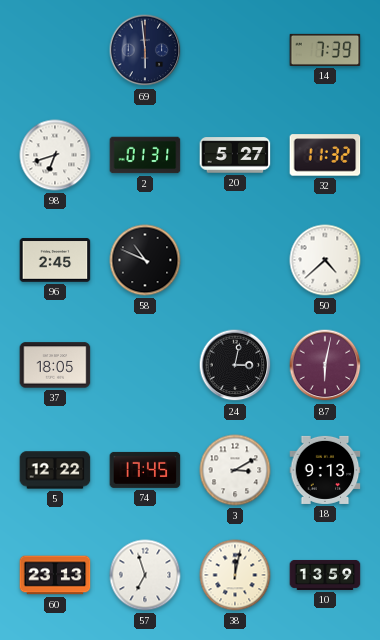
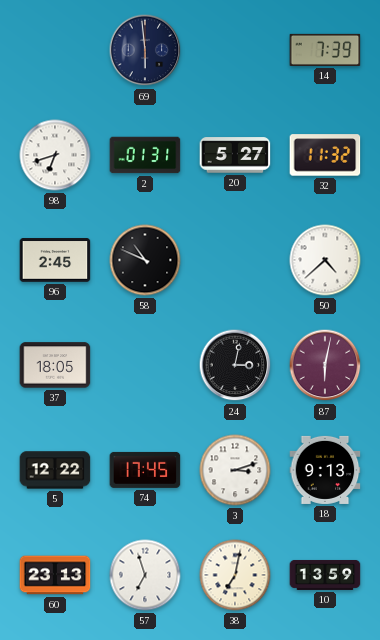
3: 3:10 -> 3:12 (235, 470)
38: 12:02 -> 7:02 (235, 575)
